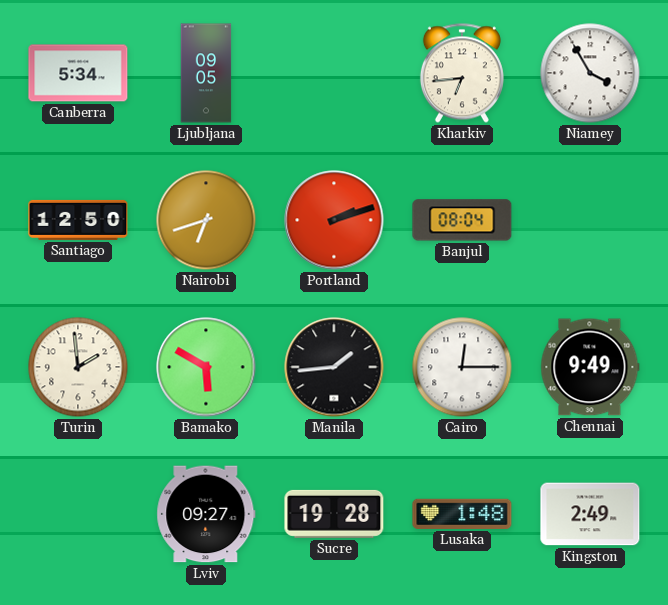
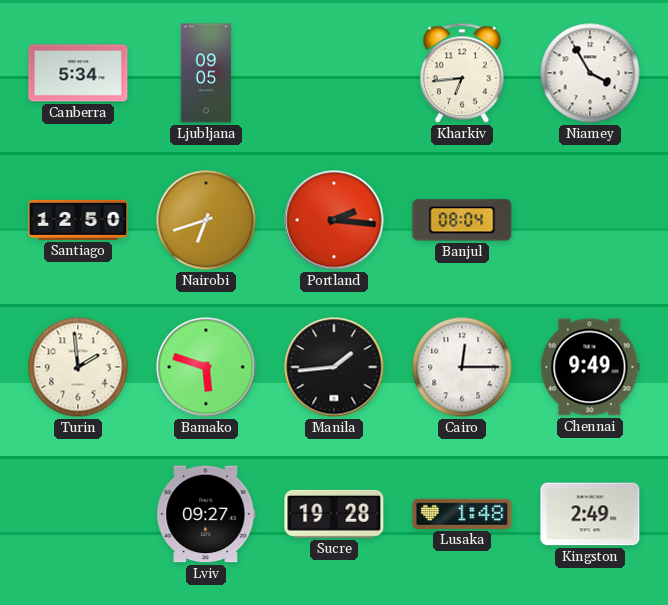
Portland: 2:12 -> 2:16 (334, 220)
Bamako: 5:50 -> 5:48 (206, 367)
